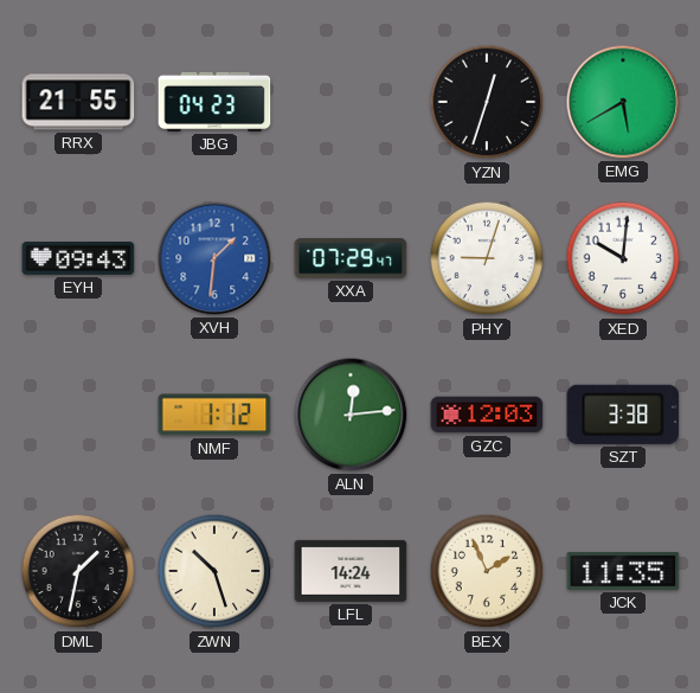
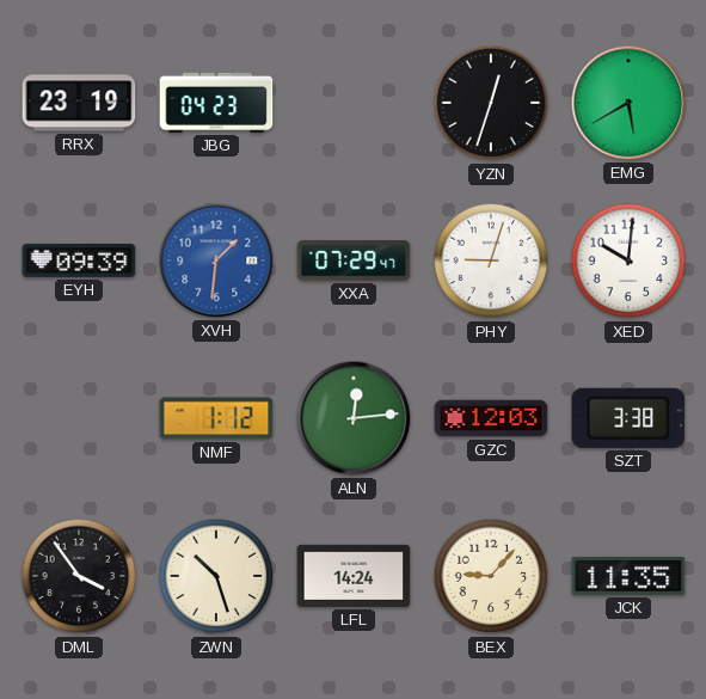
RRX: 21:55 -> 23:19 (79, 103)
EYH: 09:43 -> 09:39 (79, 260)
DML: 1:32 -> 3:54 (79, 576)
BEX: 1:56 -> 9:07 (491, 576)
